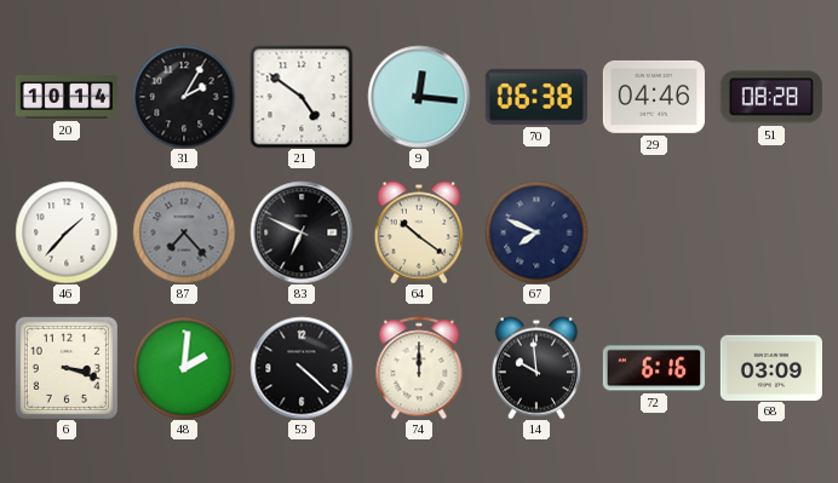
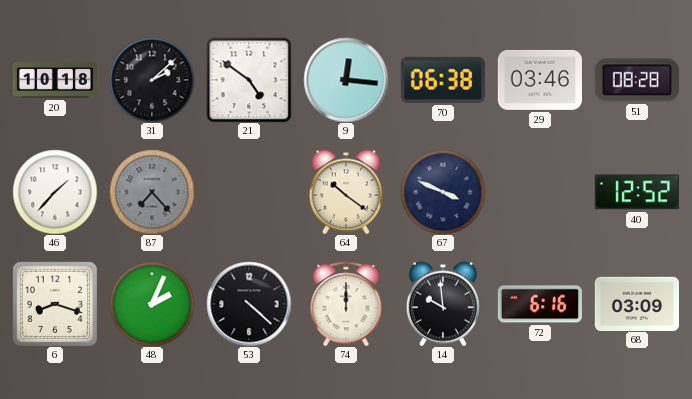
20: 10:14 -> 10:18 (54, 81)
31: 2:05 -> 2:08 (152, 80)
29: 04:46 -> 03:46 (540, 80)
83: 6:49 -> none (302, 232)
67: 7:49 -> 3:49 (443, 192)
40: none -> 12:52 (637, 192)
6: 3:18 -> 8:18 (55, 304)
48: 2:01 -> 2:04 (152, 304)
